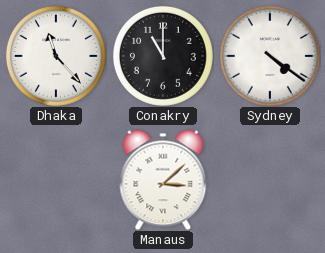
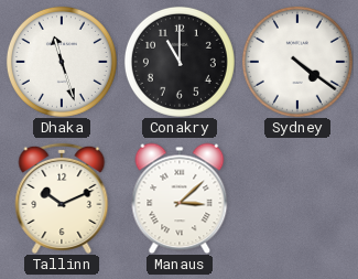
Dhaka: 11:23 -> 11:27 (62, 62)
Tallinn: none -> 10:11 (62, 198)
